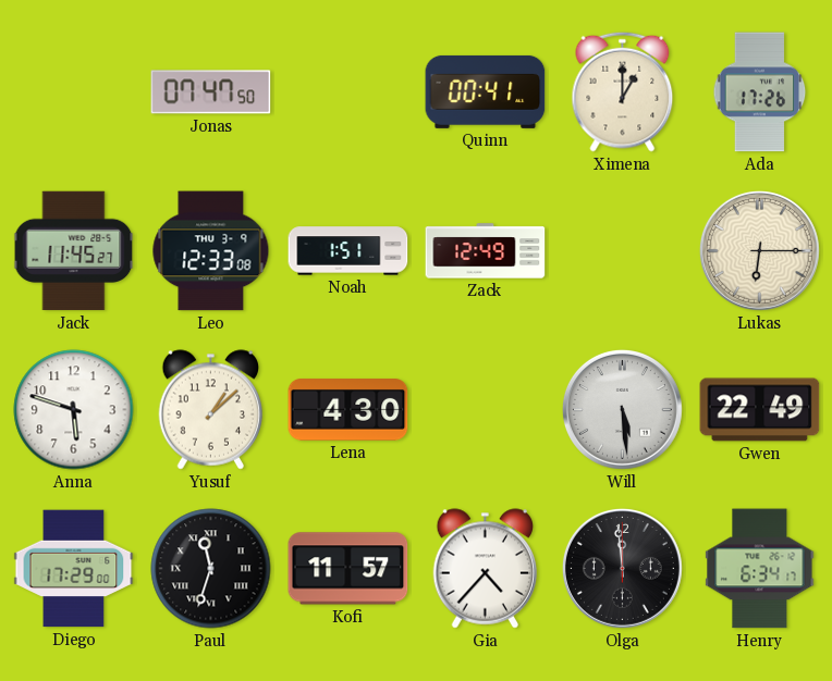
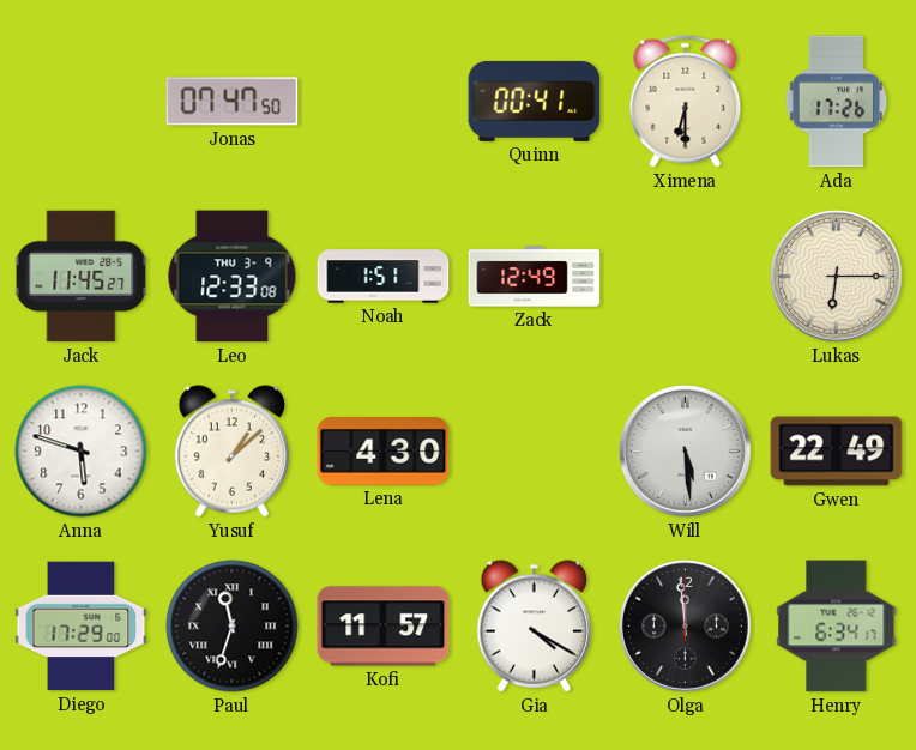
Ximena: 1:00 -> 6:30 (686, 101)
Gia: 4:37 -> 4:20 (535, 627)
